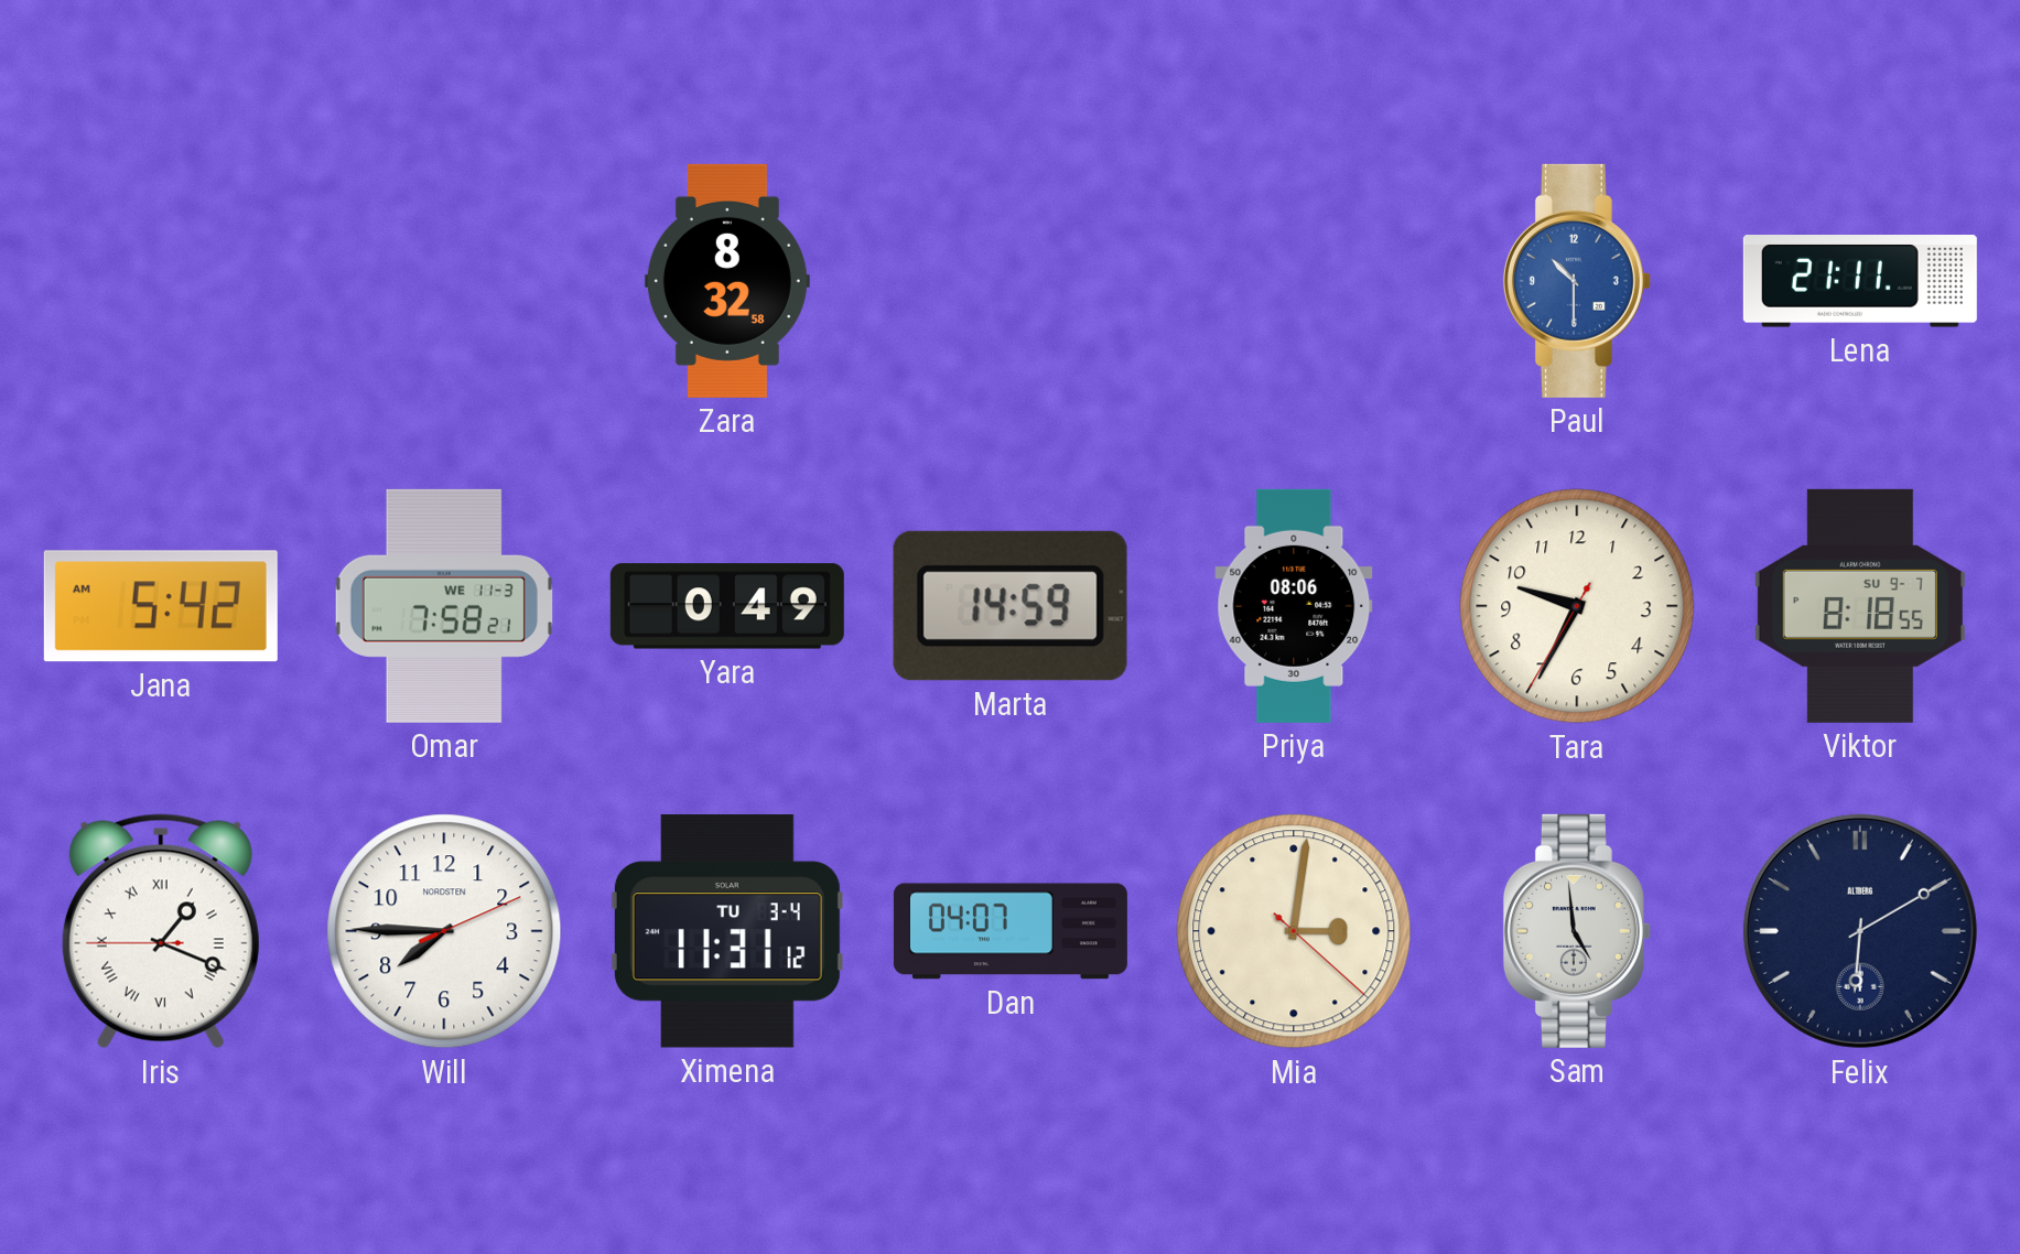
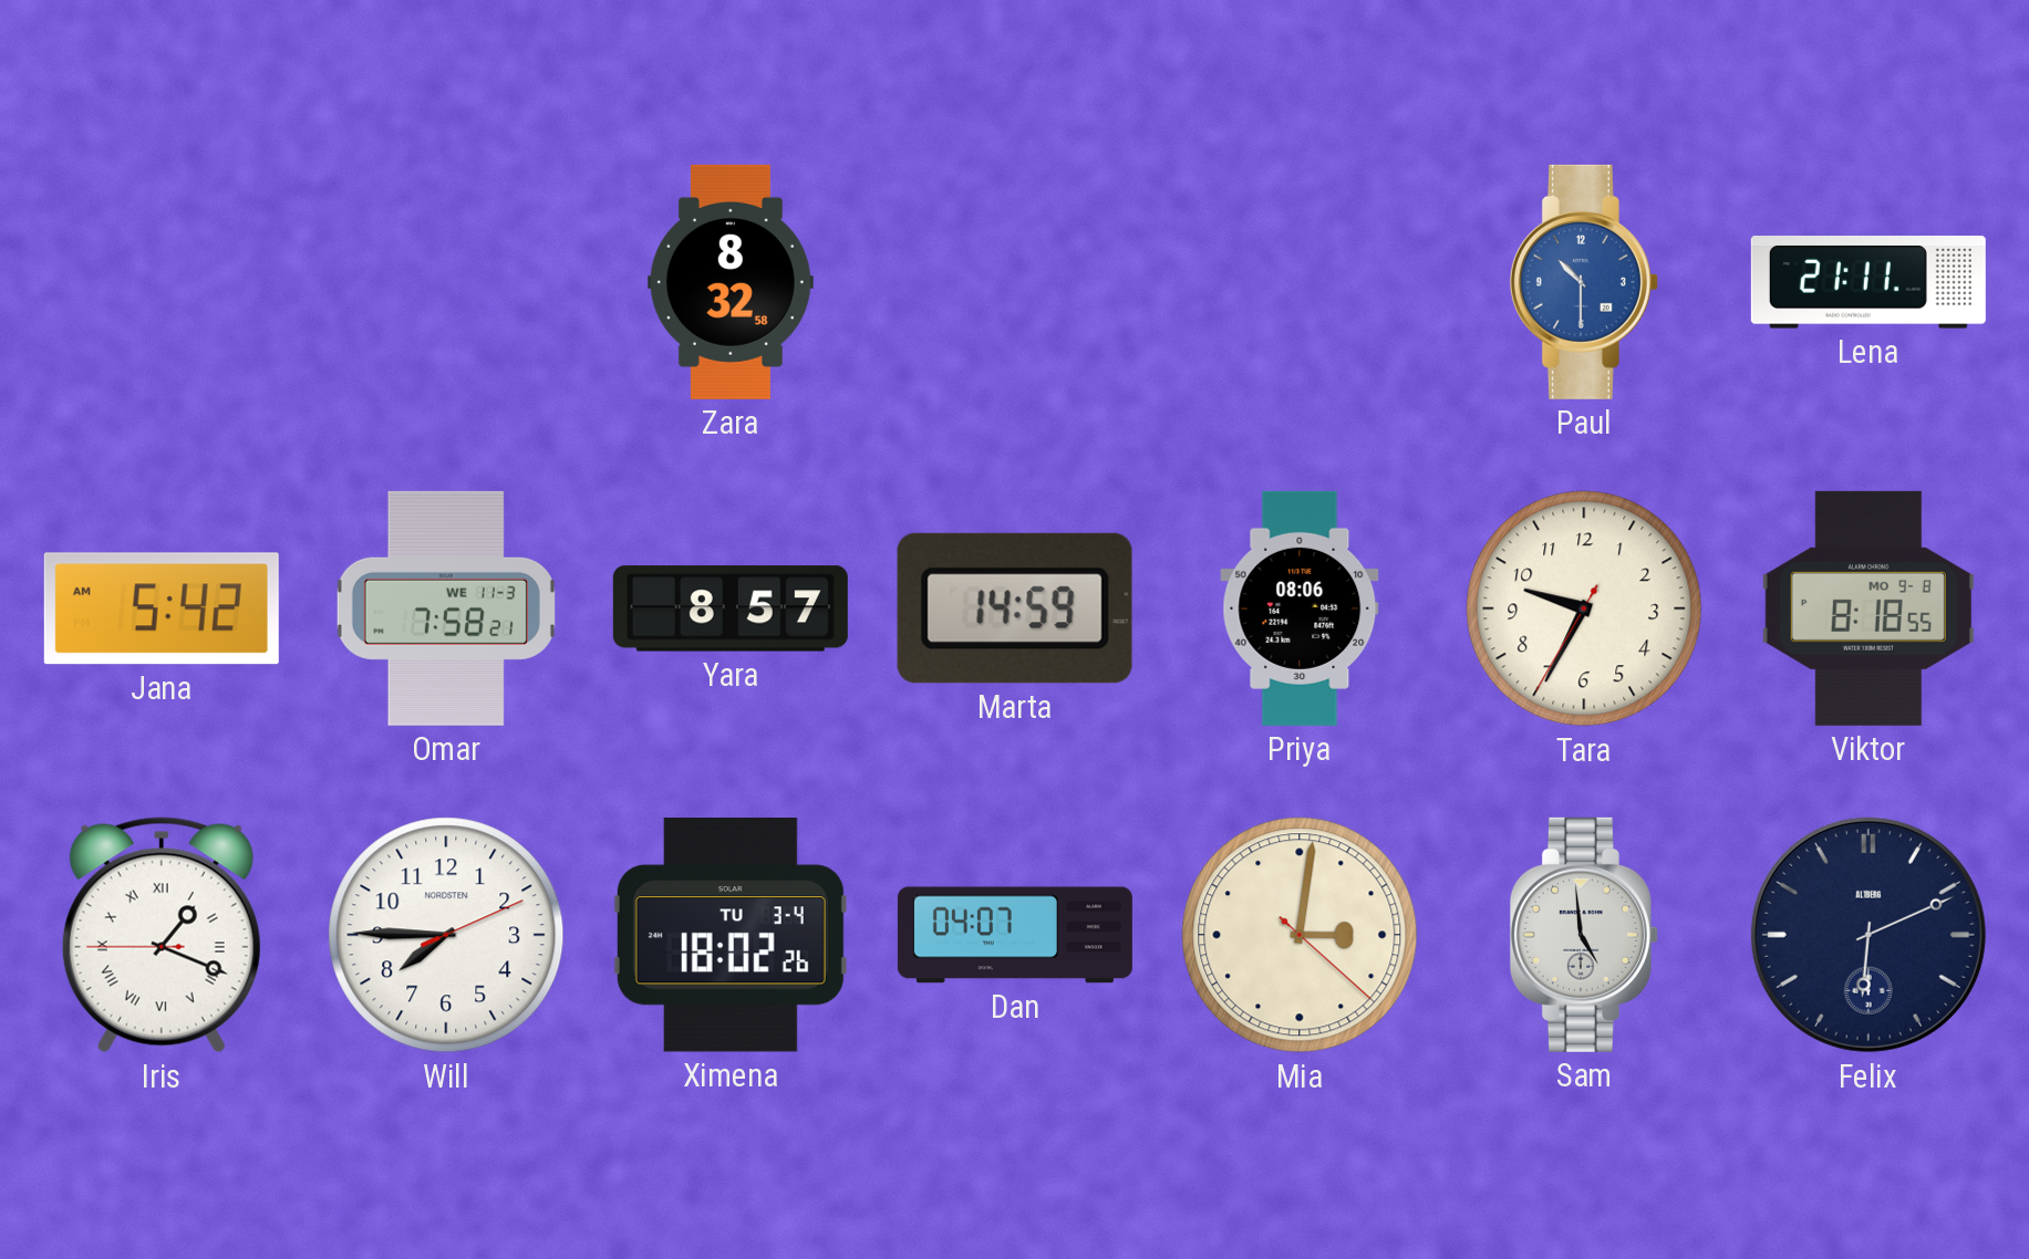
Yara: 0:49 -> 8:57 (731, 608)
Viktor date: SU 9-7 -> MO 9-8 (1868, 608)
Ximena: 11:31 -> 18:02 (731, 935)
Felix: 6:10 -> 6:11 (1868, 935)
